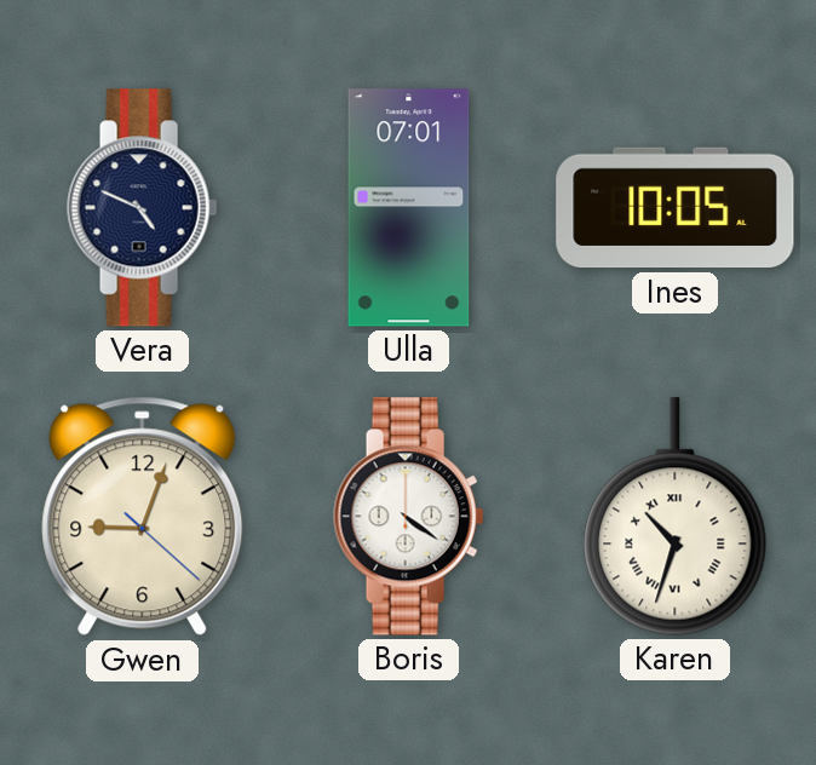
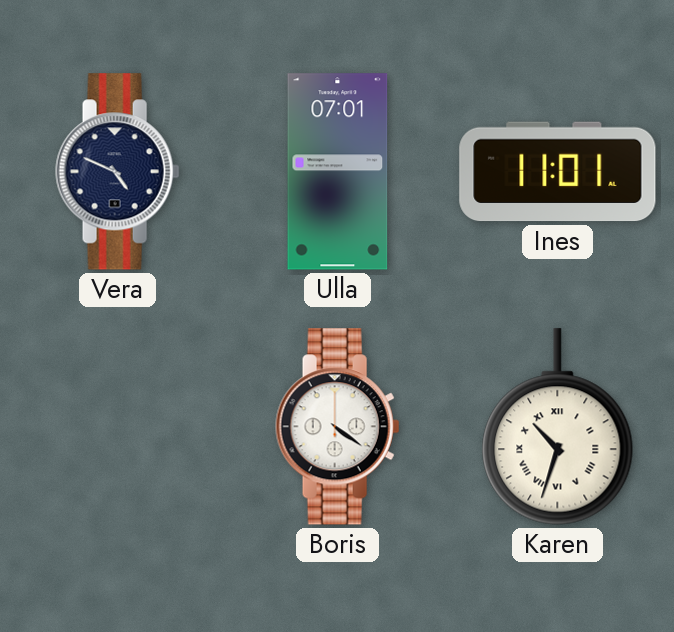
Ines: 10:05 -> 11:01 (558, 172)
Gwen: 9:03 -> none (143, 517)
